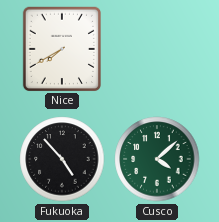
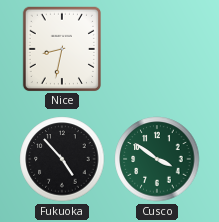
Nice: 7:40 -> 8:32 (61, 48)
Cusco: 4:08 -> 3:51 (157, 159)
